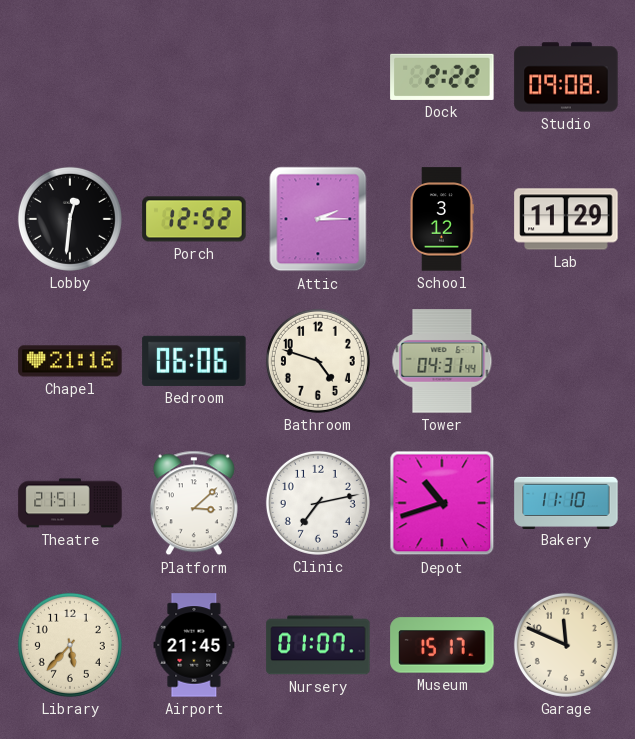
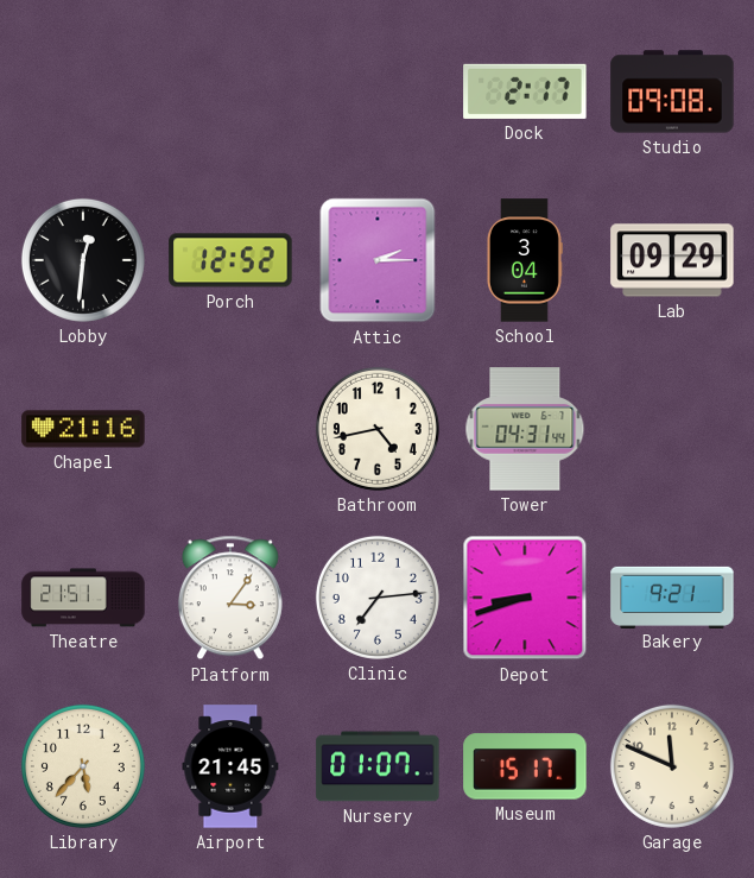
Dock: 2:22 -> 2:17 (525, 91)
School: 3:12 -> 3:04 (524, 260)
Lab: 11:29 -> 09:29 (672, 260)
Bedroom: 06:06 -> none (194, 361)
Bathroom: 4:48 -> 4:43 (378, 429)
Platform: 3:08 -> 3:06 (230, 598)
Clinic: 7:13 -> 7:14 (378, 598)
Depot: 10:42 -> 8:42 (525, 598)
Bakery: 11:10 -> 9:21 (672, 596)
